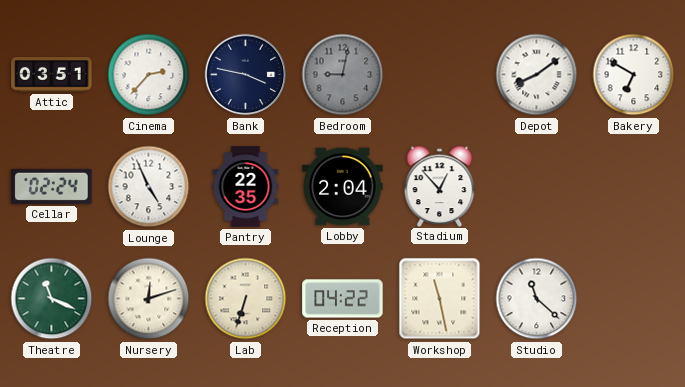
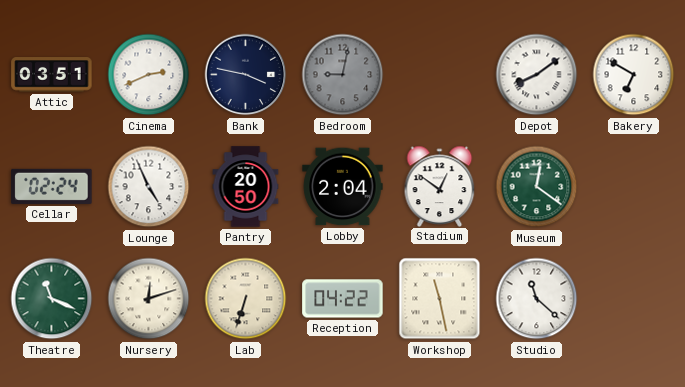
Cinema: 2:37 -> 2:41 (149, 75)
Pantry: 22:35 -> 20:50 (246, 187)
Stadium: 12:53 -> 12:51 (440, 186)
Museum: none -> 12:21 (537, 187)
